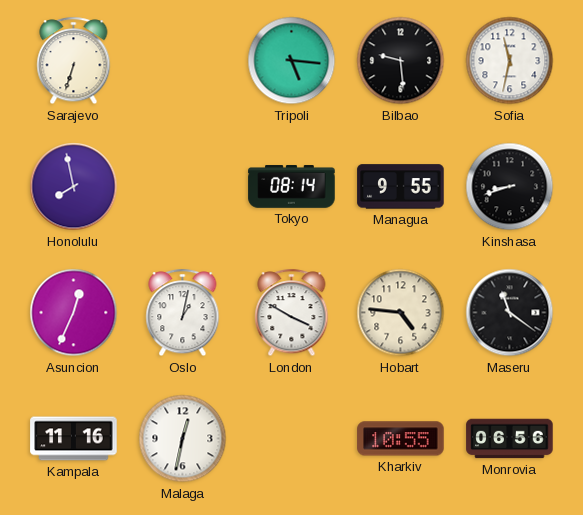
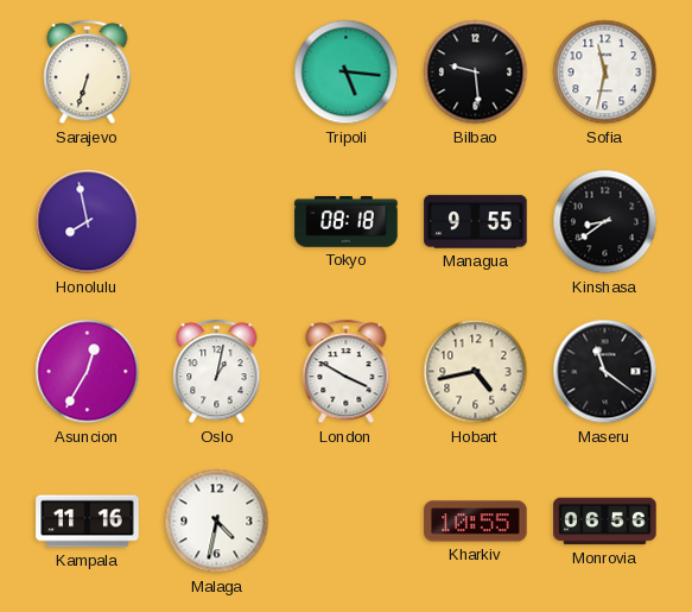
Tokyo: 08:14 -> 08:18 (347, 222)
Kinshasa: 8:42 -> 8:39 (605, 222)
Asuncion: 12:34 -> 12:35 (88, 372)
Hobart: 4:46 -> 4:43 (476, 372)
Malaga: 12:32 -> 4:32 (217, 522)
